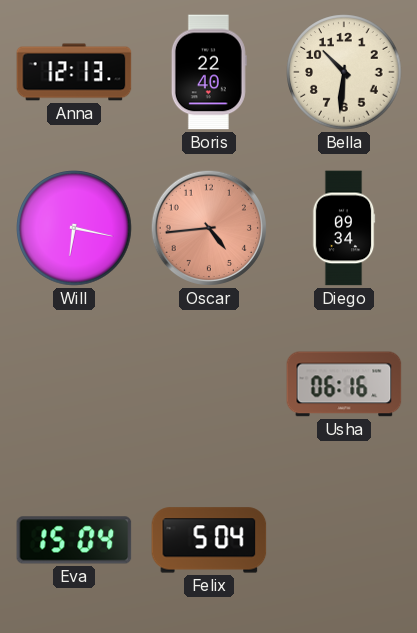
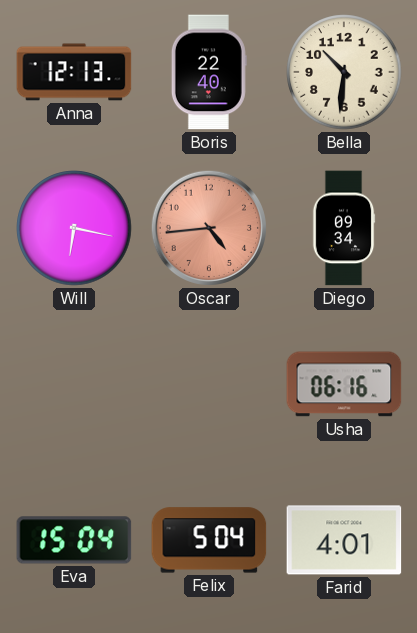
Farid: none -> 4:01 (344, 540)
